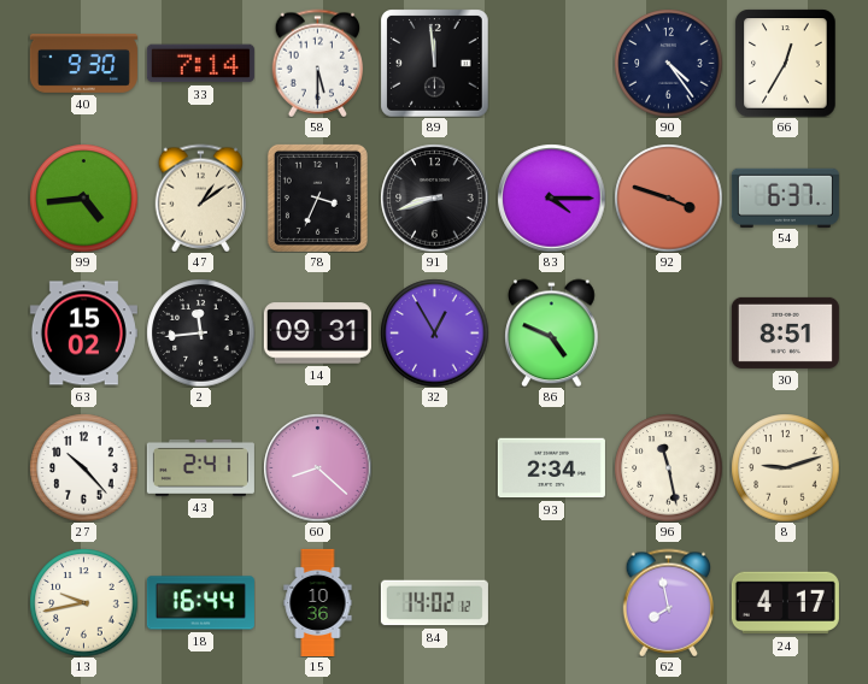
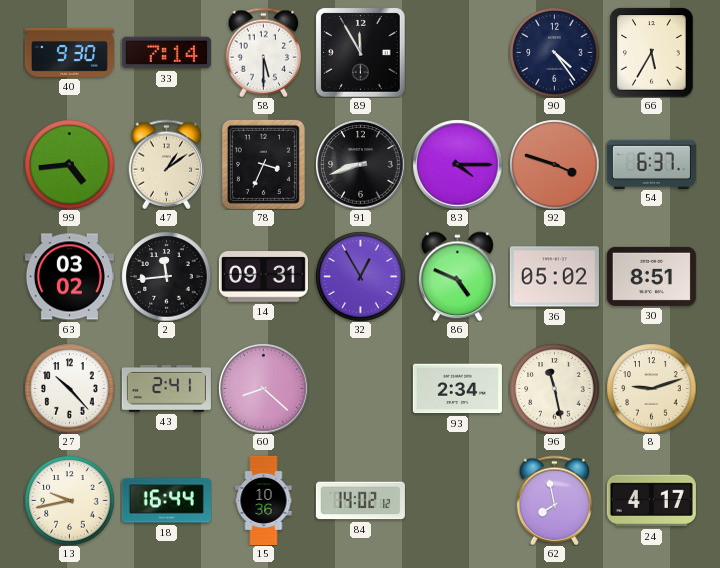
89: 11:59 -> 11:55 (360, 52)
66: 12:35 -> 5:35 (652, 52)
63: 15:02 -> 03:02 (69, 277)
36: none -> 05:02 (554, 277)
